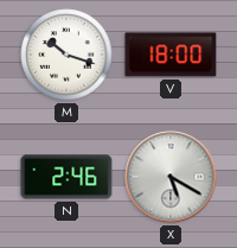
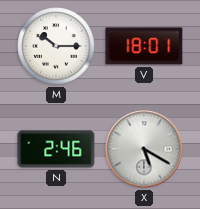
M: 10:18 -> 10:15 (56, 46)
V: 18:00 -> 18:01 (144, 46)
